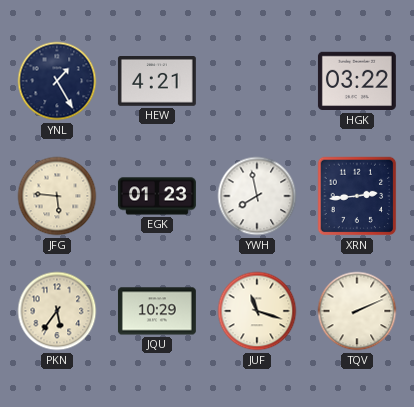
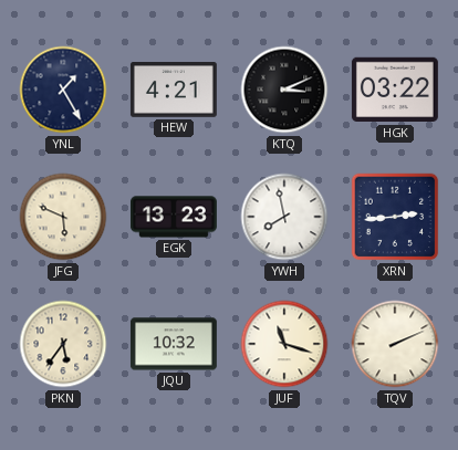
KTQ: none -> 3:11 (284, 90)
JFG: 5:46 -> 5:49 (63, 217)
EGK: 01:23 -> 13:23 (174, 217)
JQU: 10:29 -> 10:32 (174, 344)
